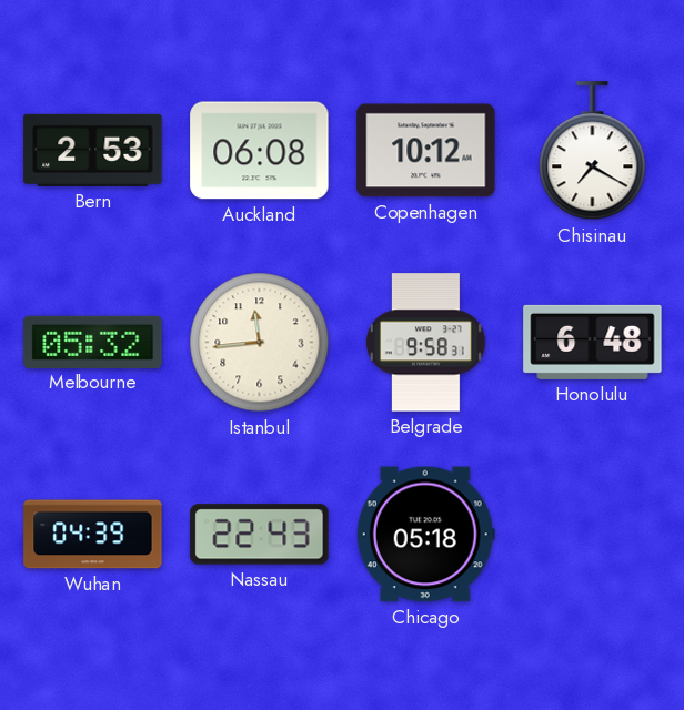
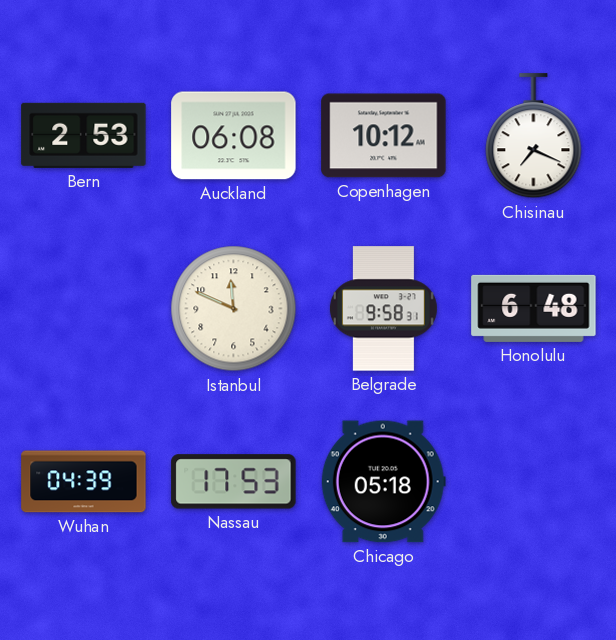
Chisinau: 7:20 -> 7:19 (534, 136)
Melbourne: 05:32 -> none (93, 342)
Istanbul: 11:44 -> 11:49 (234, 309)
Nassau: 22:43 -> 17:53 (234, 482)
